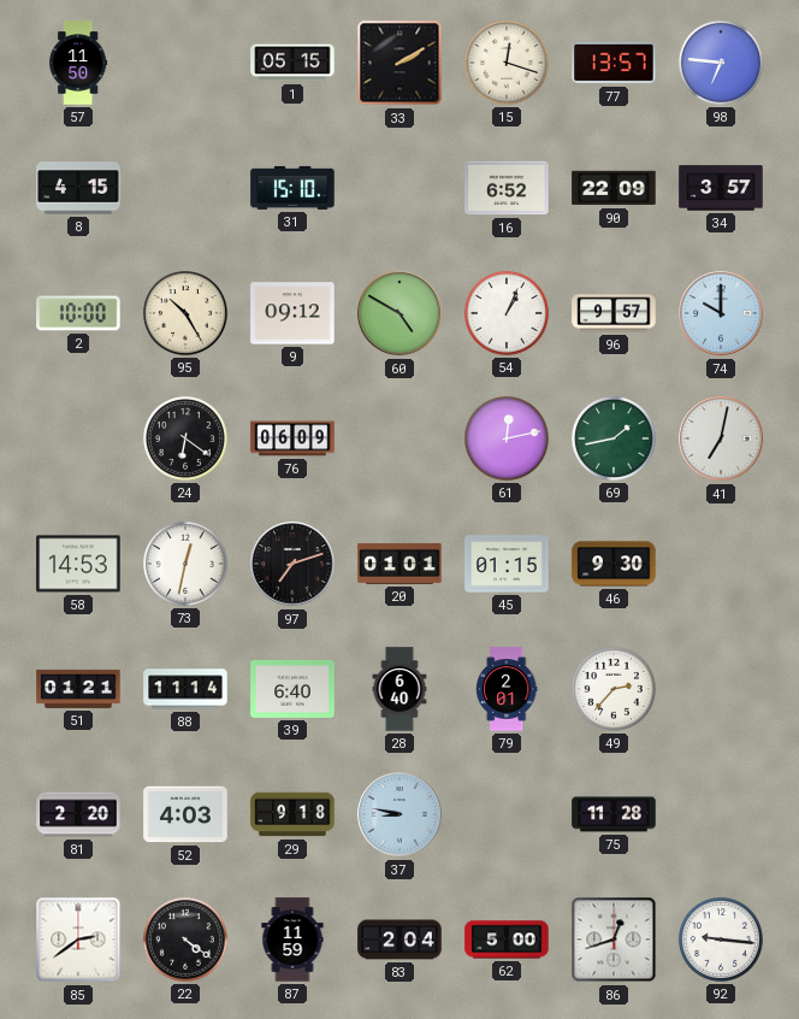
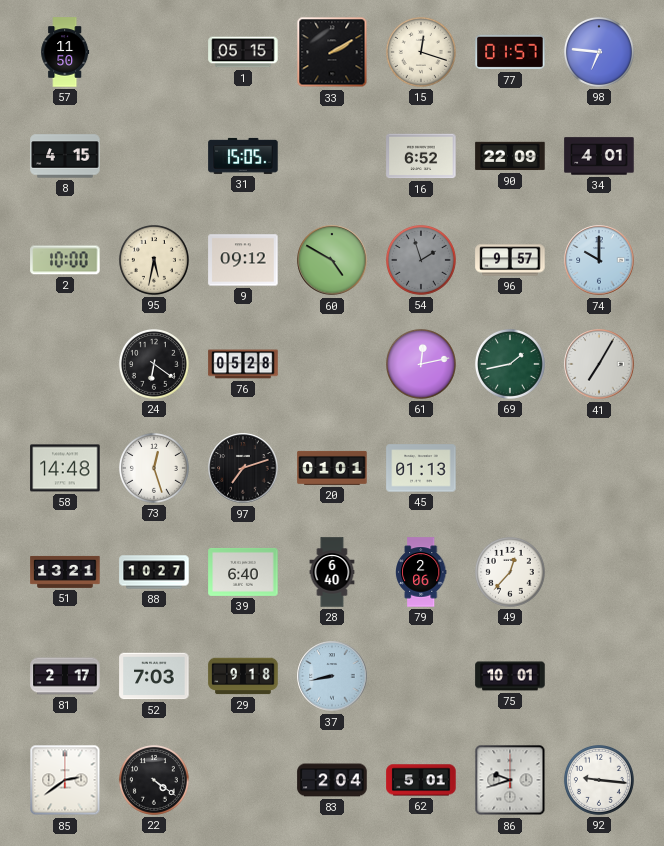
77: 13:57 -> 01:57 (510, 52)
31: 15:10 -> 15:05 (243, 156)
34: 3:57 -> 4:01 (599, 156)
95: 10:25 -> 5:32 (154, 260)
54: 1:04 -> 1:57 (421, 260)
54 dial: white -> grey (421, 260)
76: 06:09 -> 05:28 (243, 364)
41: 7:02 -> 7:05 (599, 364)
58: 14:53 -> 14:48 (65, 468)
73: 12:32 -> 12:27 (154, 468)
45: 01:15 -> 01:13 (421, 468)
46: 9:30 -> none (614, 564)
51: 01:21 -> 13:21 (65, 572)
88: 11:14 -> 10:27 (154, 572)
79: 2:01 -> 2:06 (421, 572)
49: 2:37 -> 12:37 (510, 572)
81: 2:20 -> 2:17 (65, 676)
52: 4:03 -> 7:03 (154, 676)
37: 8:47 -> 8:43 (332, 676)
75: 11:28 -> 10:01 (510, 676)
87: 11:59 -> none (292, 940)
62: 5:00 -> 5:01 (421, 780)
86: 12:42 -> 9:42 (510, 780)
